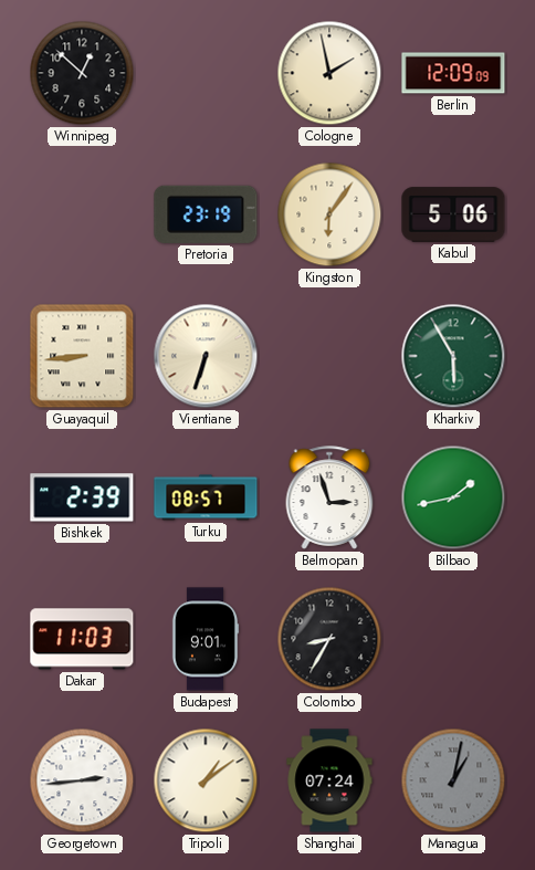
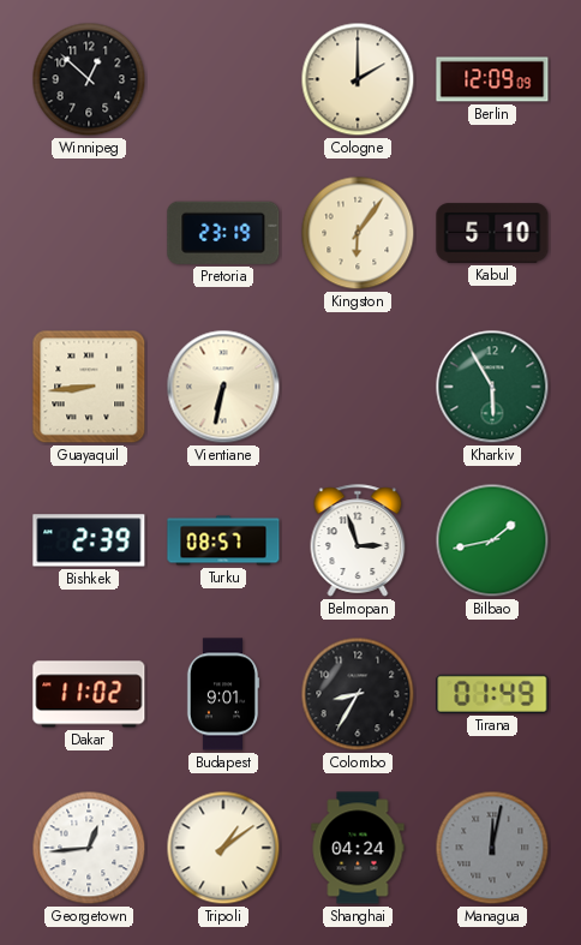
Cologne: 1:58 -> 2:00 (358, 79)
Kabul: 5:06 -> 5:10 (492, 233)
Vientiane: 6:33 -> 6:32 (223, 387)
Dakar: 11:03 -> 11:02 (89, 694)
Tirana: none -> 01:49 (492, 694)
Georgetown: 2:44 -> 12:44 (89, 848)
Shanghai: 07:24 -> 04:24 (358, 848)
Managua: 1:02 -> 12:02 (492, 848)
